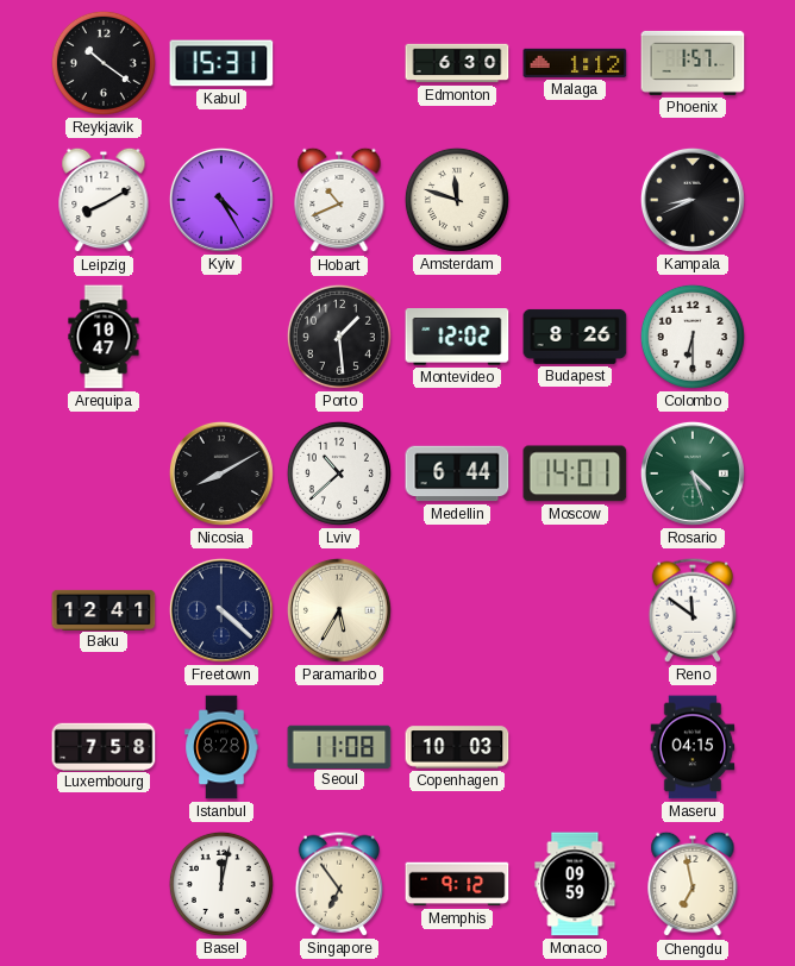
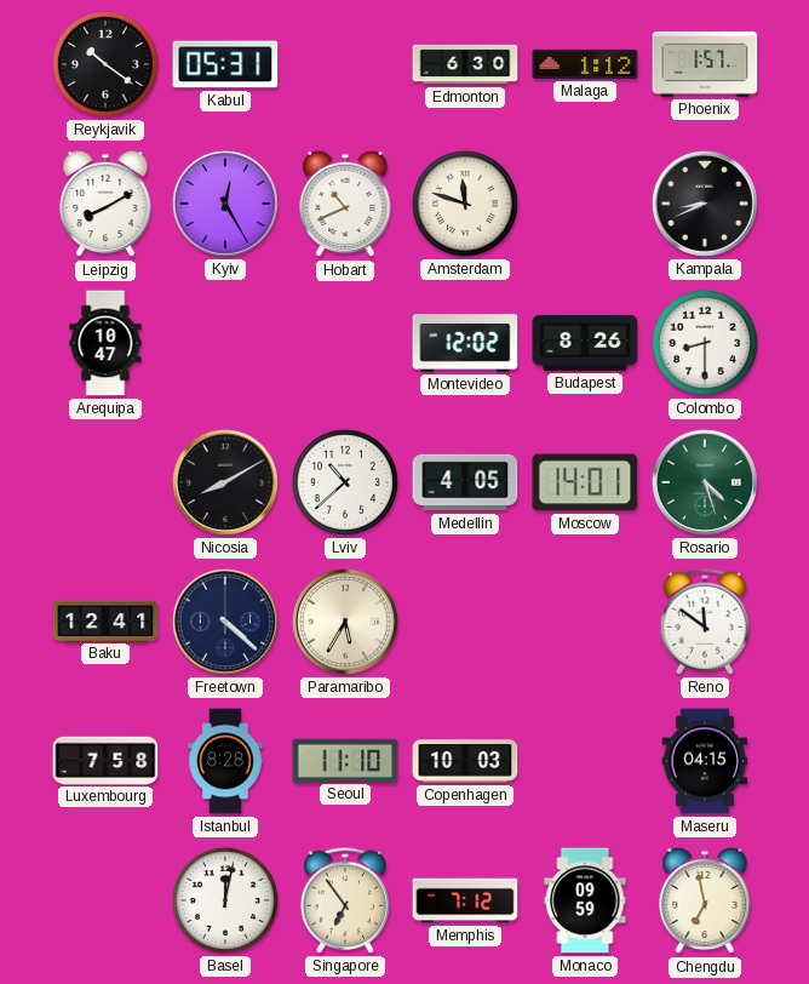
Kabul: 15:31 -> 05:31 (225, 64)
Kyiv: 4:25 -> 12:25 (225, 204)
Porto: 1:29 -> none (339, 337)
Colombo: 6:30 -> 8:30 (705, 343)
Medellin: 6:44 -> 4:05 (465, 482)
Seoul: 11:08 -> 11:10 (345, 760)
Memphis: 9:12 -> 7:12 (465, 900)
